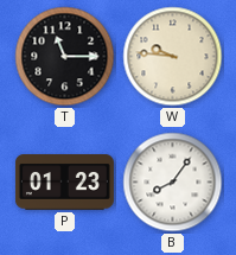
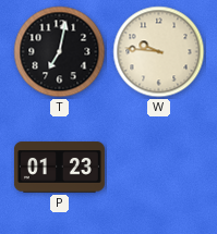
T: 11:15 -> 7:02 (60, 52)
B: 8:06 -> none (173, 183)
